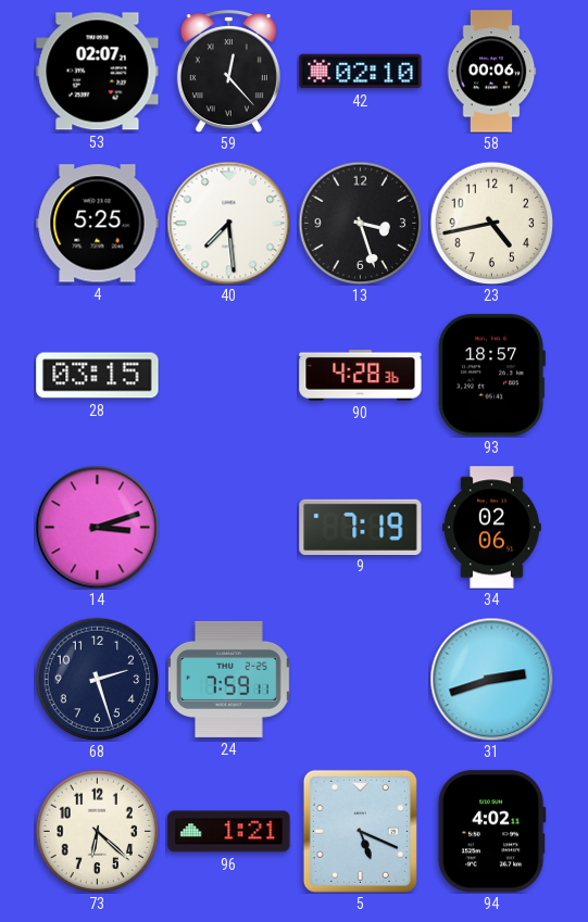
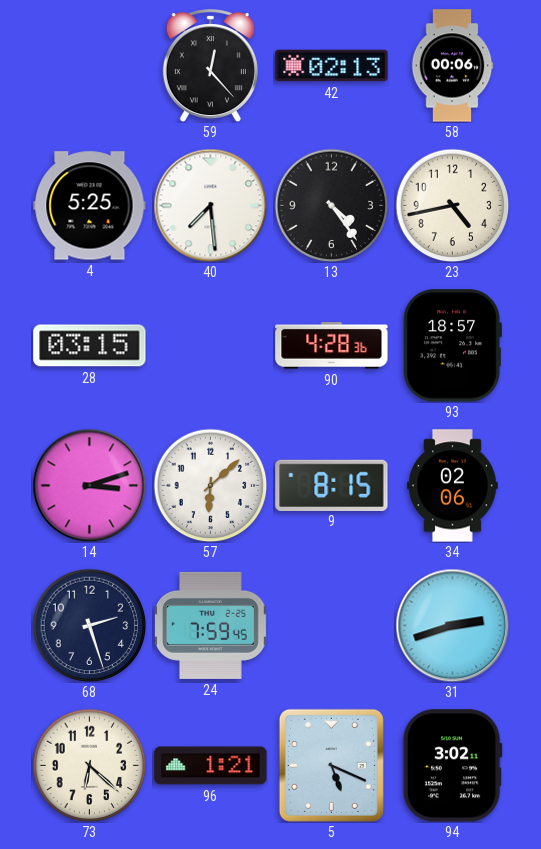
53: 02:07 -> none (98, 72)
42: 02:10 -> 02:13 (332, 66)
13: 3:27 -> 4:24 (331, 205)
57: none -> 6:08 (210, 485)
9: 7:19 -> 8:15 (332, 485)
24: 7:59:11 -> 7:59:45 (211, 625)
94: 4:02 -> 3:02 (452, 766)
